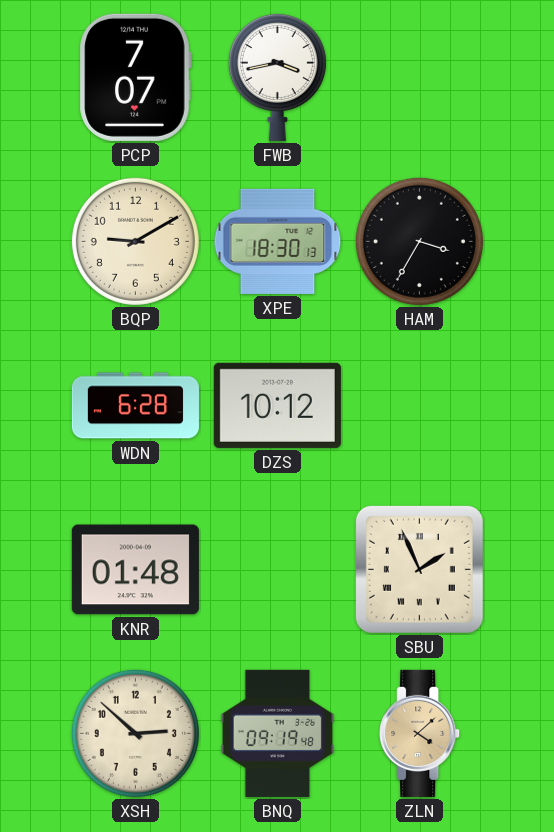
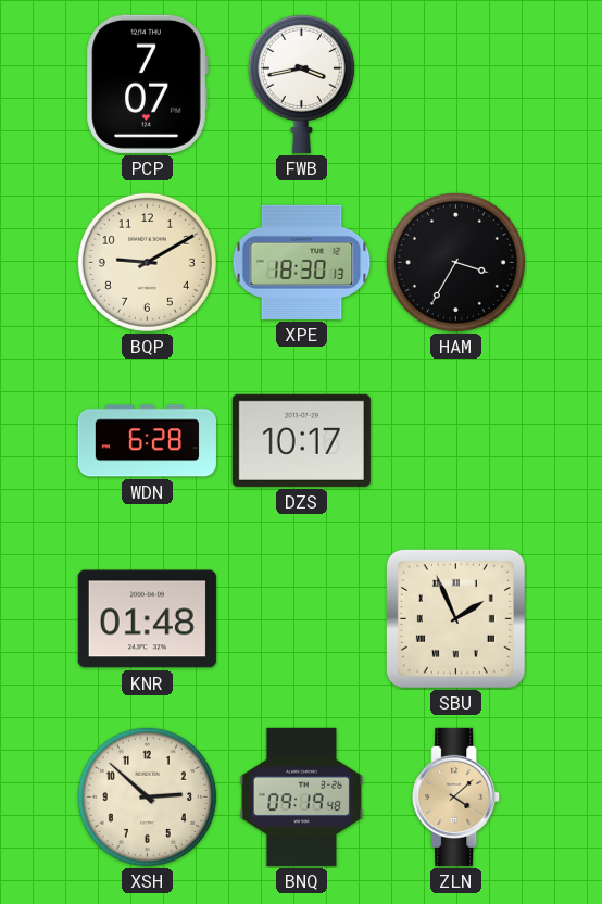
DZS: 10:12 -> 10:17 (301, 440)
